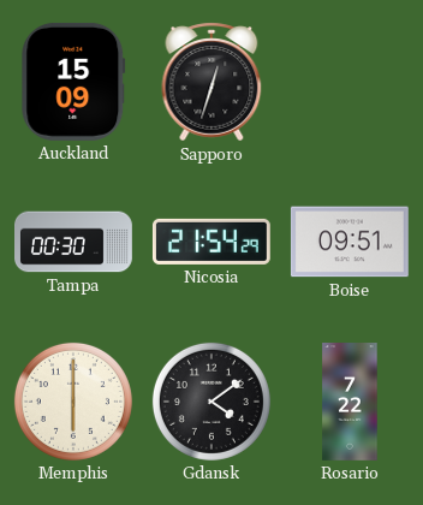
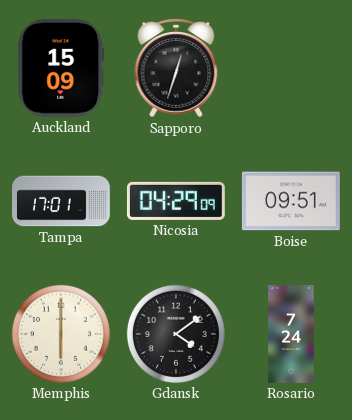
Tampa: 00:30 -> 17:01 (62, 201)
Nicosia: 21:54 -> 04:29 (176, 201)
Rosario: 7:22 -> 7:24 (291, 335)
